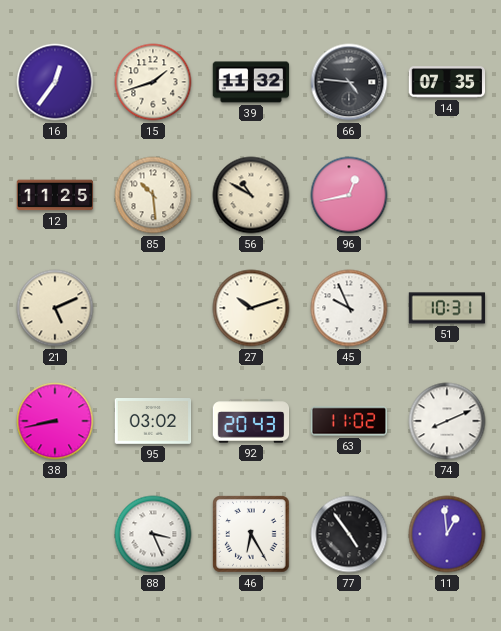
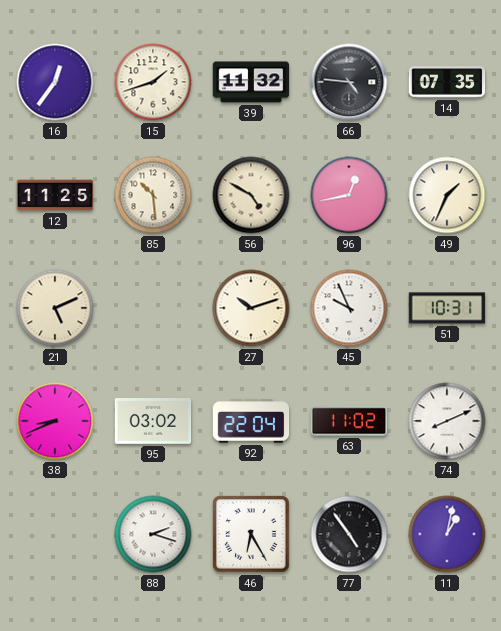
56: 10:50 -> 4:50 (251, 195)
49: none -> 1:34 (447, 195)
38: 8:43 -> 8:41 (55, 421)
92: 20:43 -> 22:04 (251, 421)
88: 3:26 -> 2:18 (153, 534)
11: 12:59 -> 1:02 (447, 534)
